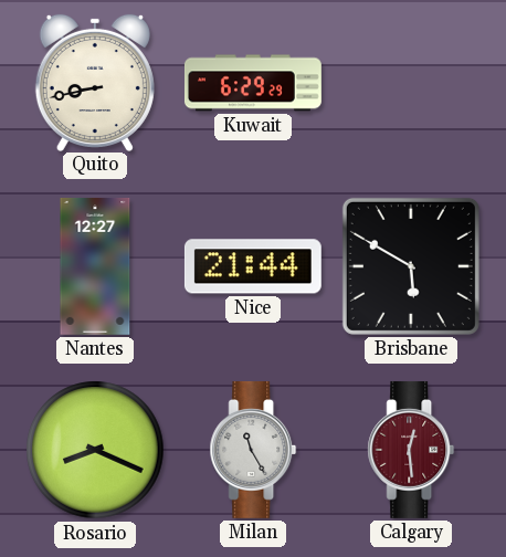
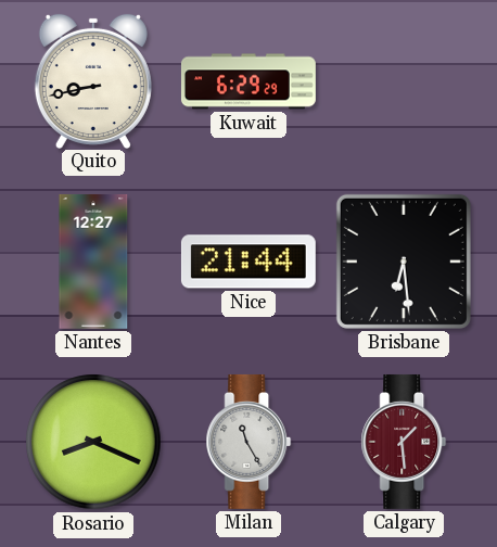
Brisbane: 5:50 -> 6:29 (404, 262)
Calgary: 12:29 -> 1:29 (404, 442)
